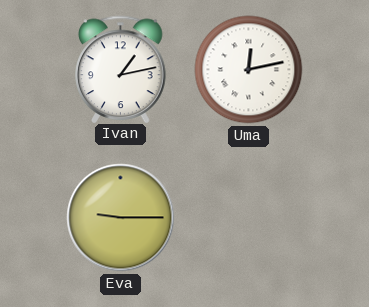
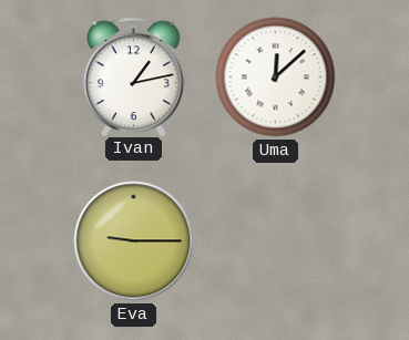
Uma: 12:13 -> 12:08 (276, 78)
